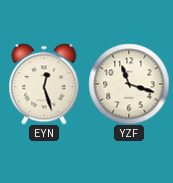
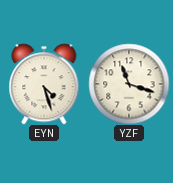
EYN: 12:27 -> 4:27 (44, 84)
